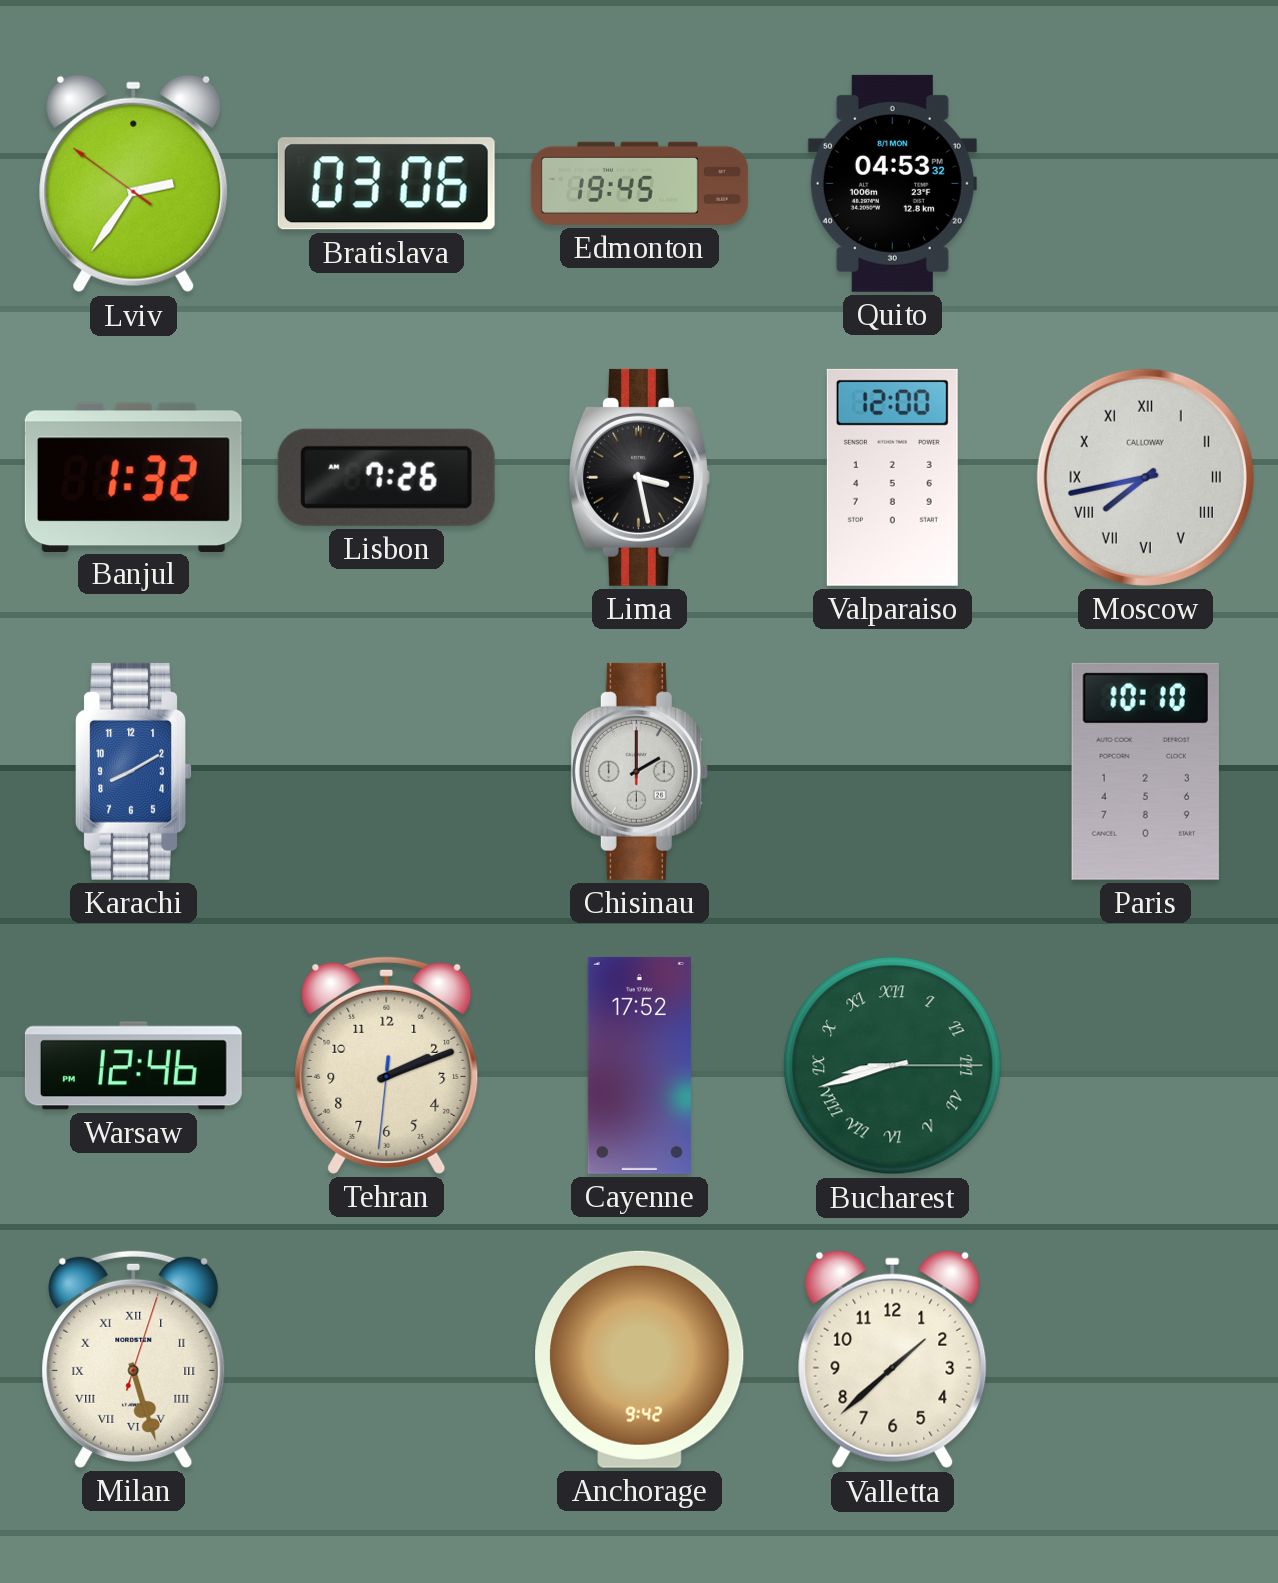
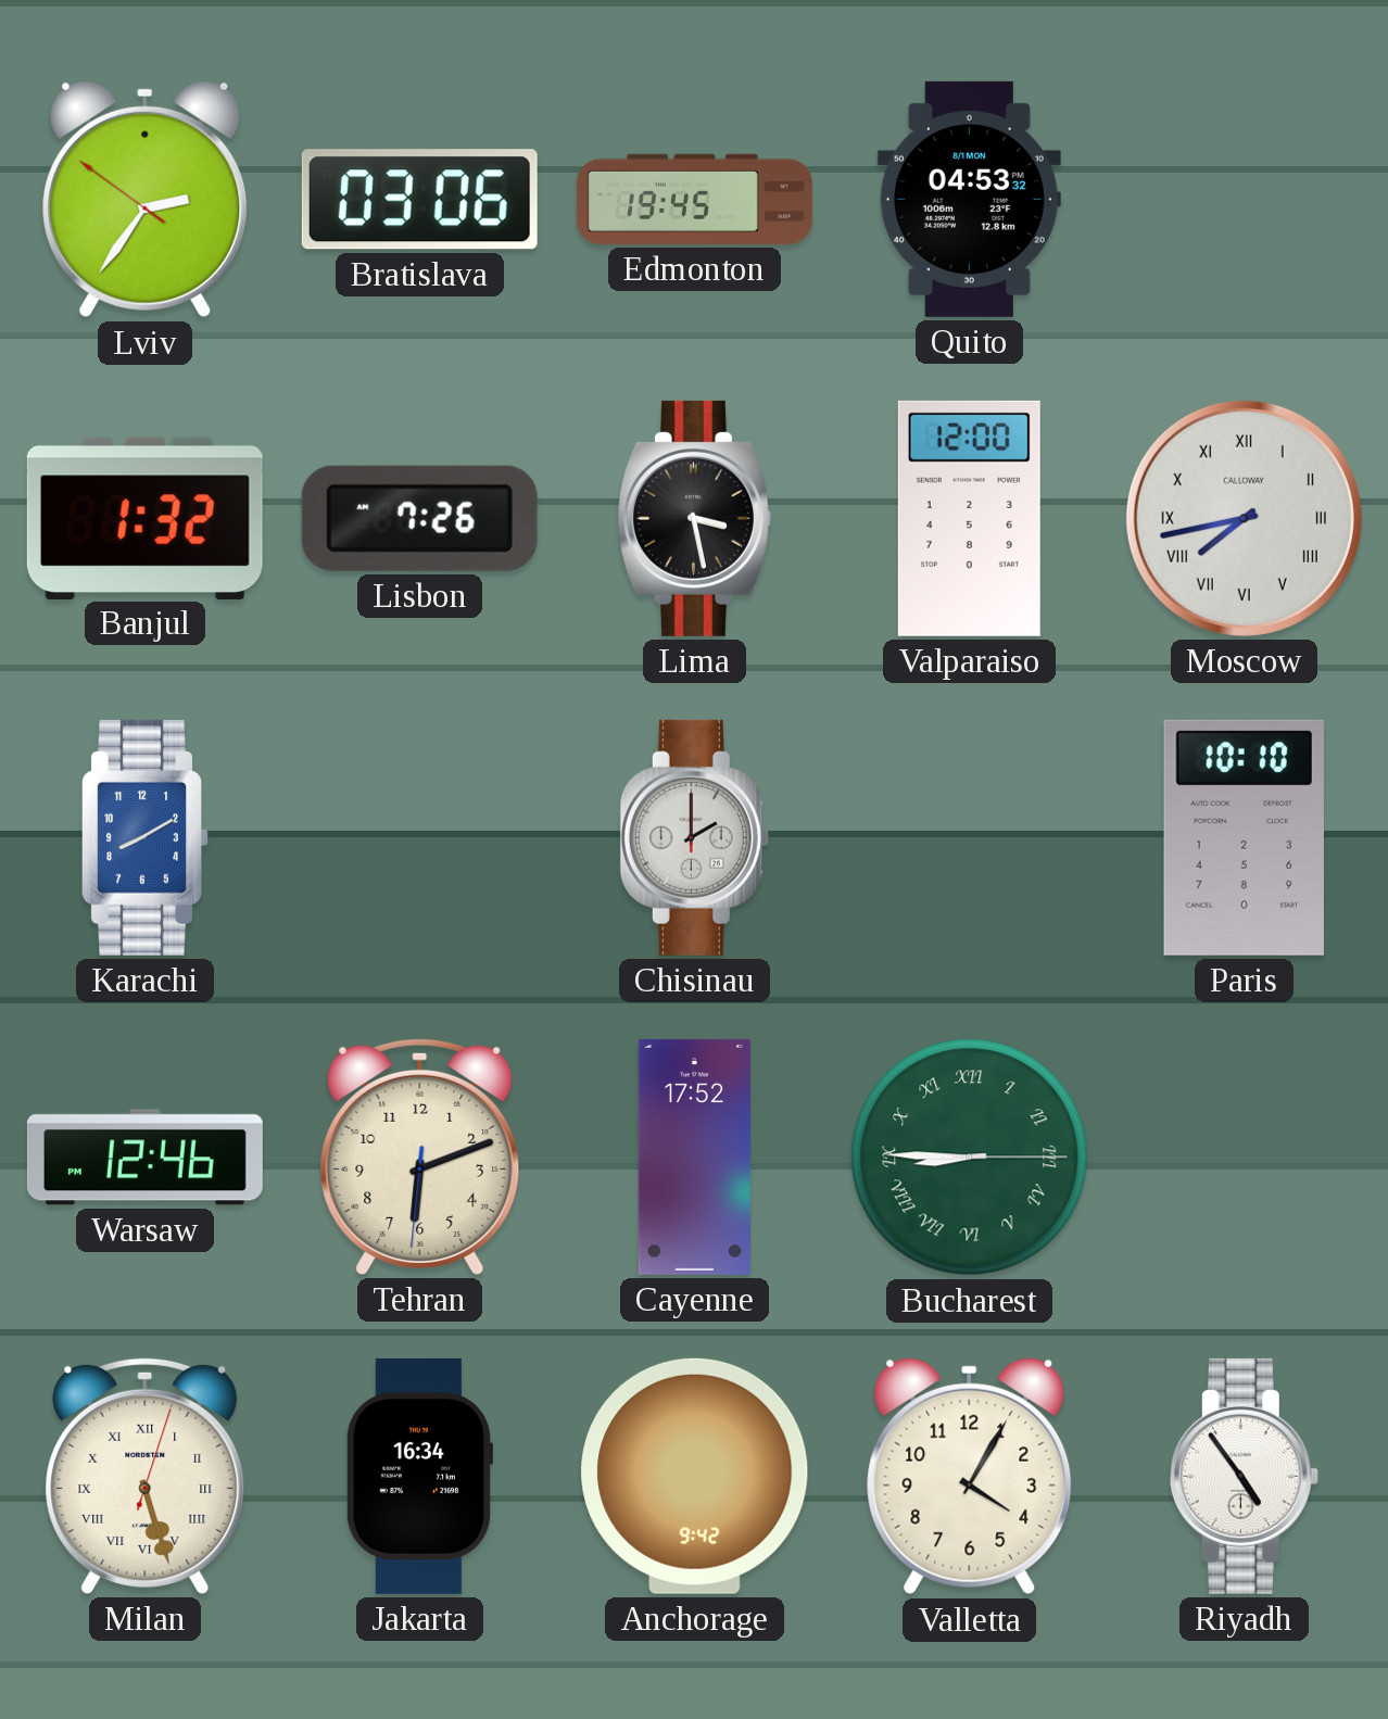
Tehran: 2:11 -> 6:11 (420, 1156)
Bucharest: 8:42 -> 8:45 (970, 1158)
Jakarta: none -> 16:34 (419, 1476)
Valletta: 1:38 -> 4:05 (970, 1477)
Riyadh: none -> 4:54 (1244, 1476)
